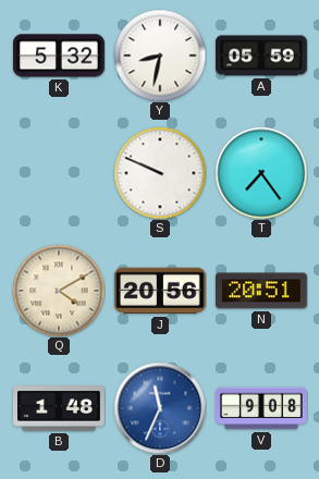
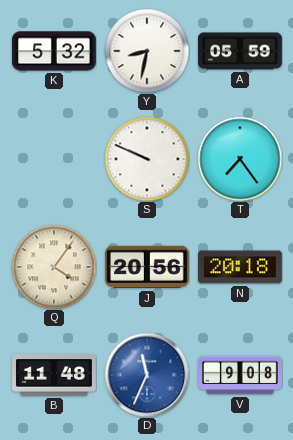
Q: 4:10 -> 4:06 (54, 267)
N: 20:51 -> 20:18 (240, 267)
B: 1:48 -> 11:48 (55, 375)
